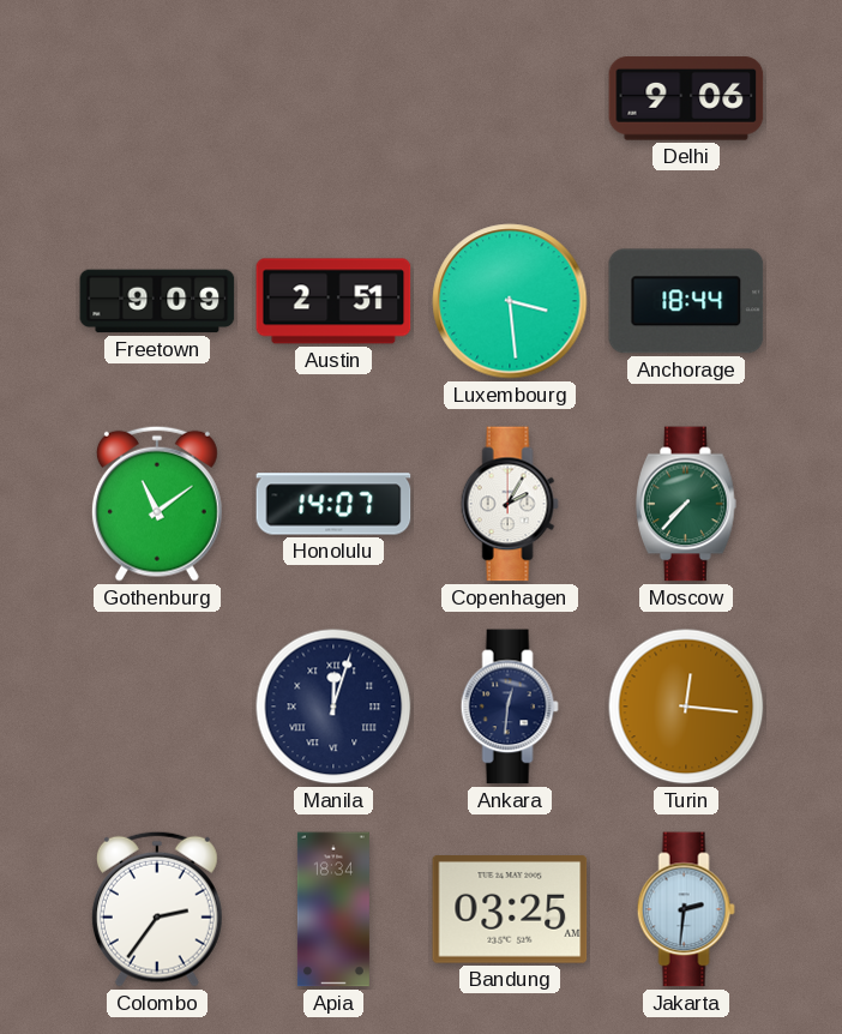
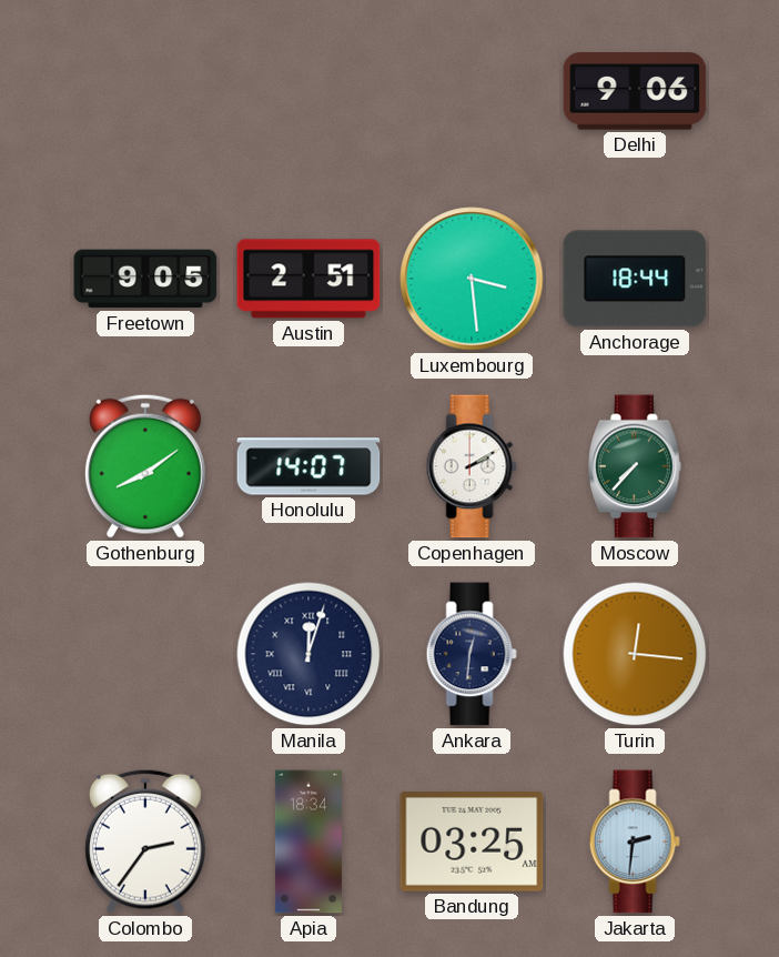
Freetown: 9:09 -> 9:05 (145, 279)
Gothenburg: 11:09 -> 8:09 (145, 466)
Copenhagen: 2:05 -> 2:10 (472, 466)
